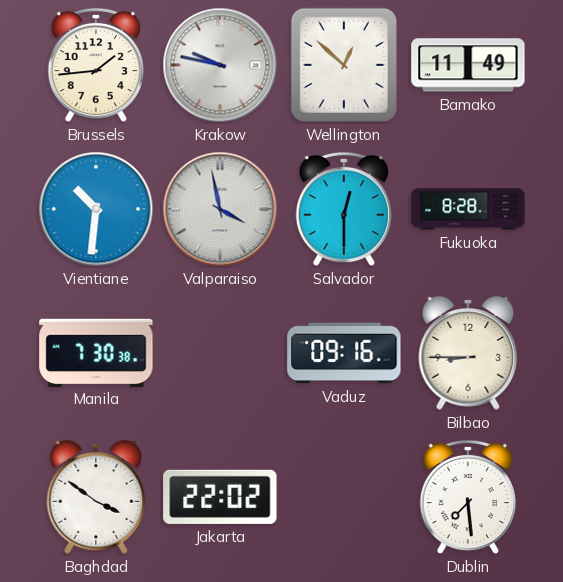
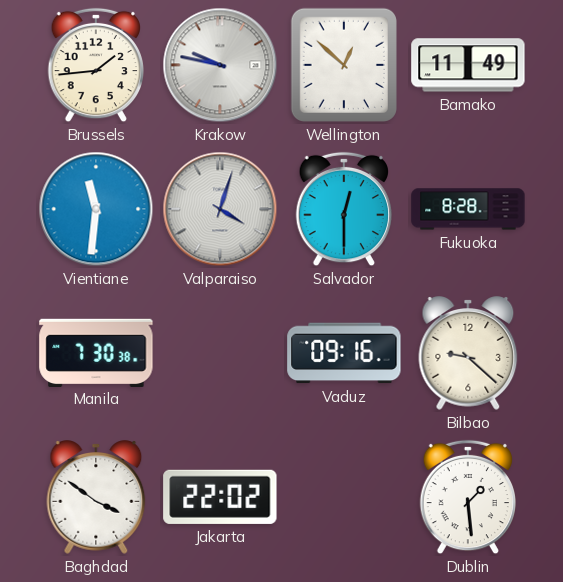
Vientiane: 10:31 -> 11:31 (96, 209)
Valparaiso: 3:58 -> 4:03 (220, 209)
Bilbao: 8:45 -> 9:22 (468, 353)
Dublin: 7:29 -> 1:29 (467, 497)
